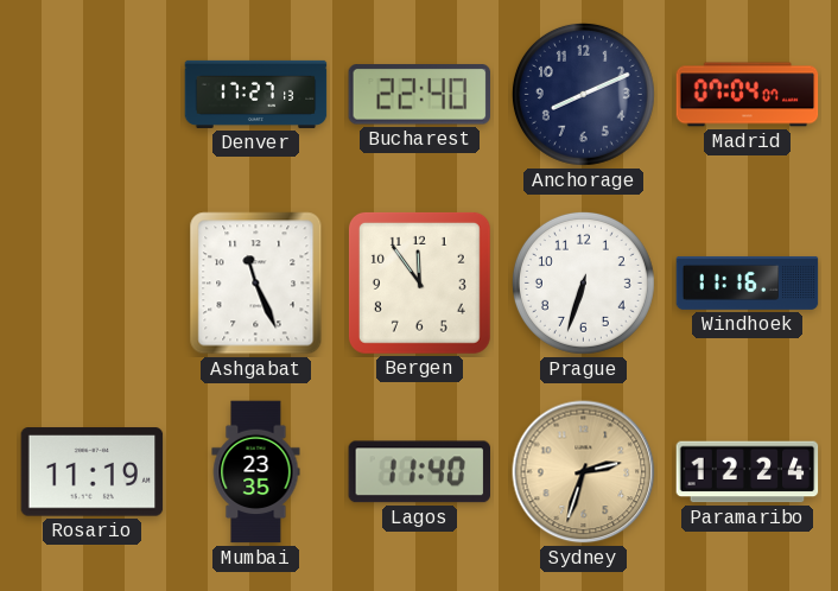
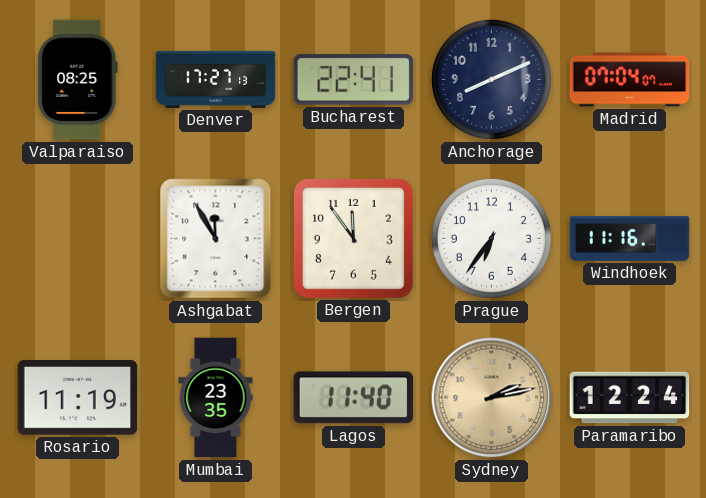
Valparaiso: none -> 08:25 (78, 80)
Bucharest: 22:40 -> 22:41 (353, 80)
Ashgabat: 11:26 -> 11:55 (216, 239)
Prague: 6:33 -> 6:36 (491, 238)
Sydney: 2:33 -> 2:13 (492, 398)
